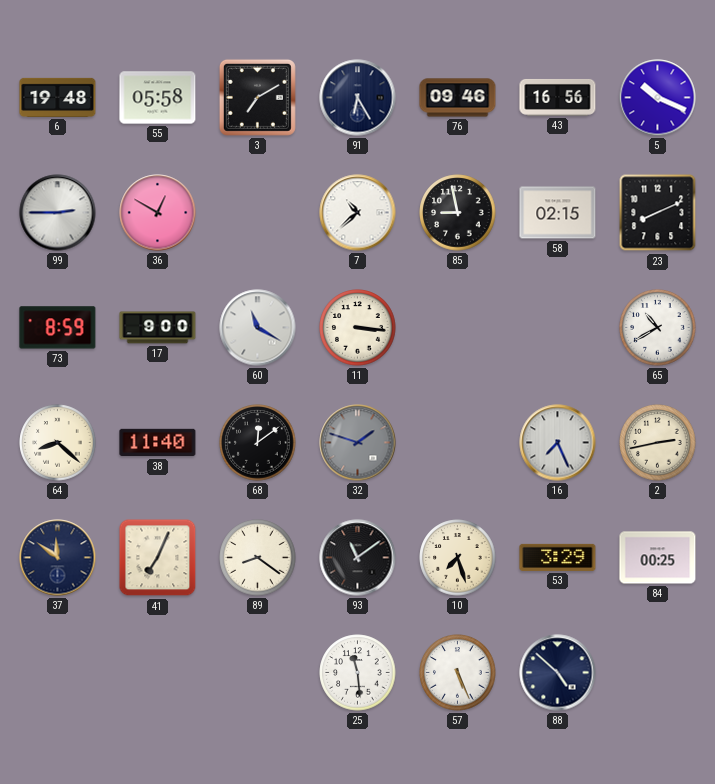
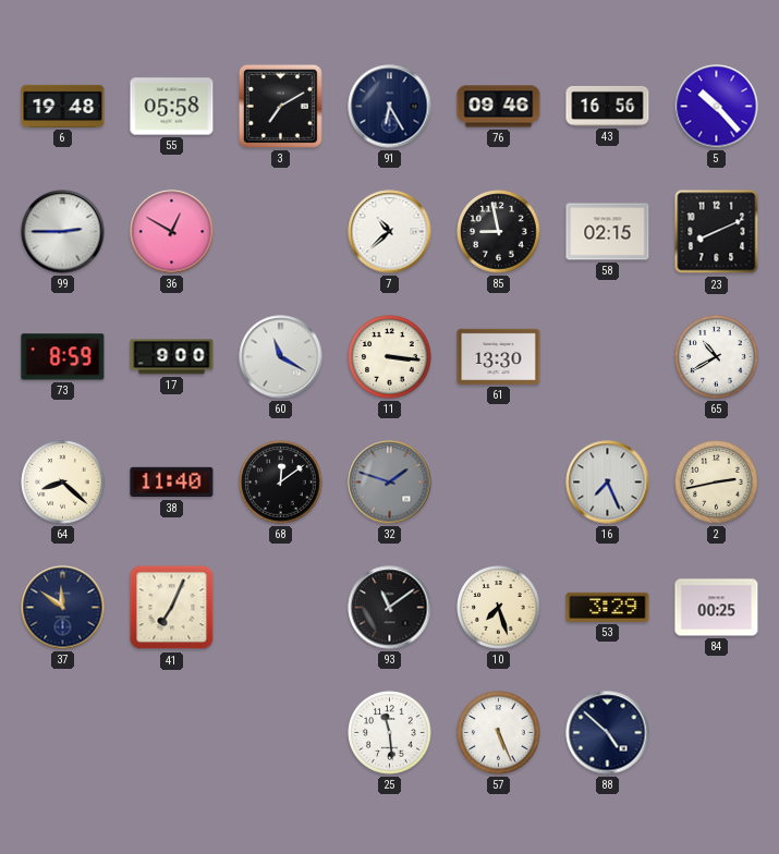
5: 10:19 -> 10:23 (717, 107)
61: none -> 13:30 (499, 356)
89: 8:21 -> none (258, 558)
